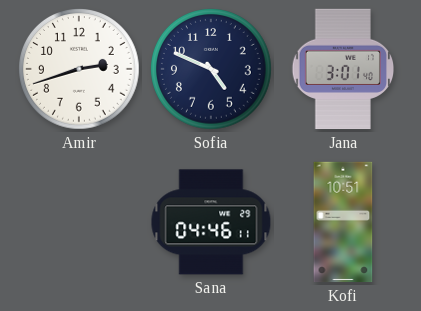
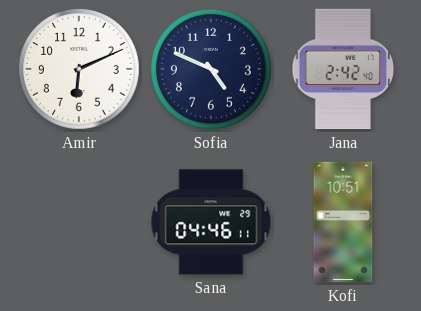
Amir: 2:42 -> 6:11 (80, 70)
Jana: 3:01 -> 2:42 (343, 69)
